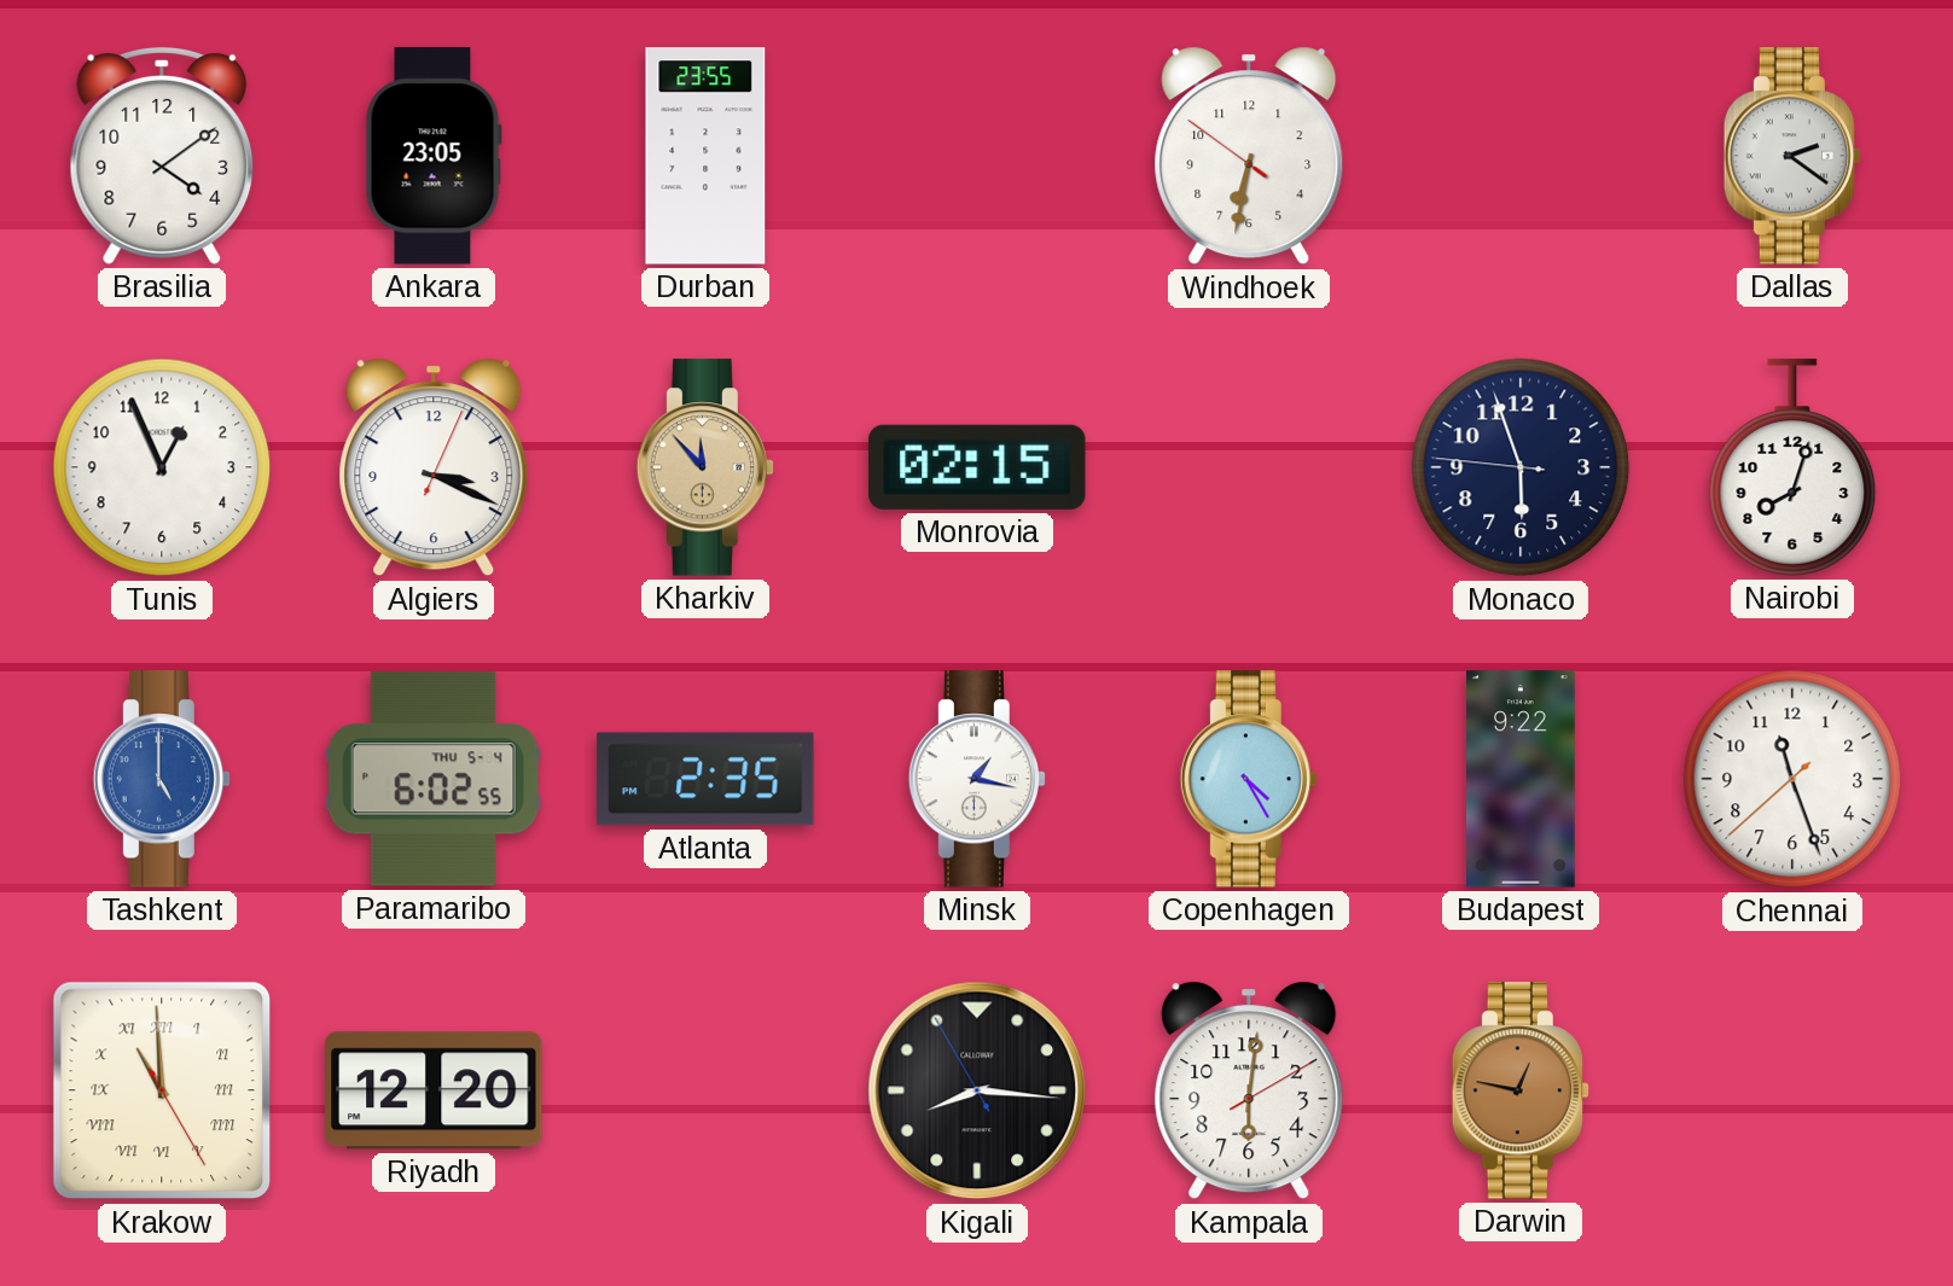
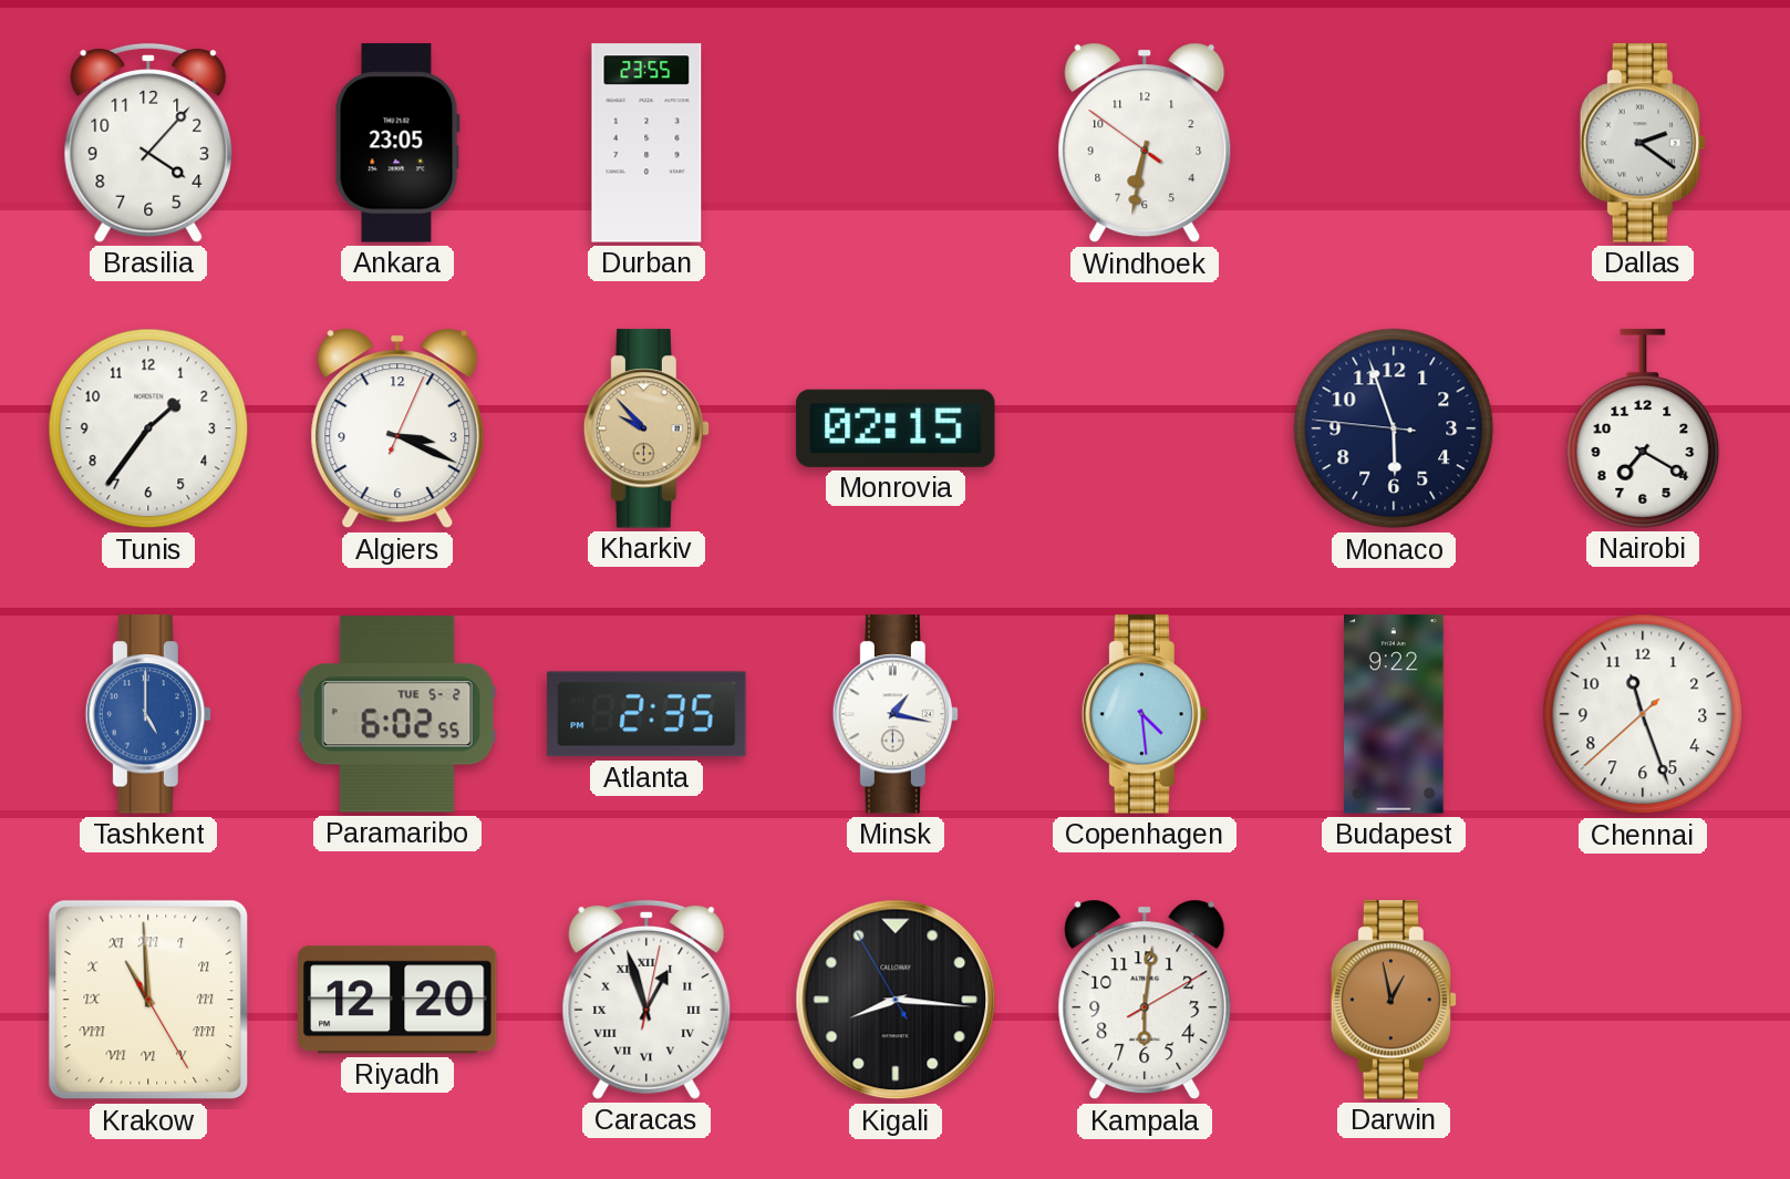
Brasilia: 4:09 -> 4:07 (148, 144)
Tunis: 12:56 -> 1:36 (148, 428)
Kharkiv: 11:53 -> 9:53 (646, 428)
Nairobi: 8:03 -> 7:20 (1643, 428)
Paramaribo date: THU 5-4 -> TUE 5-2 (397, 714)
Copenhagen: 4:25 -> 4:29 (1145, 714)
Caracas: none -> 12:57 (646, 1001)
Darwin: 12:47 -> 12:58 (1394, 1000)
